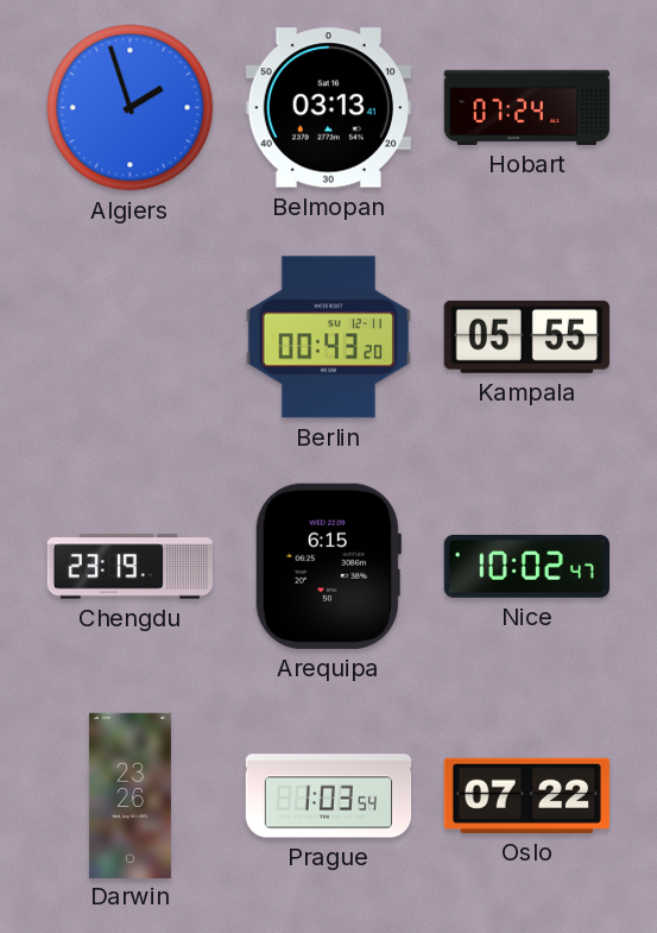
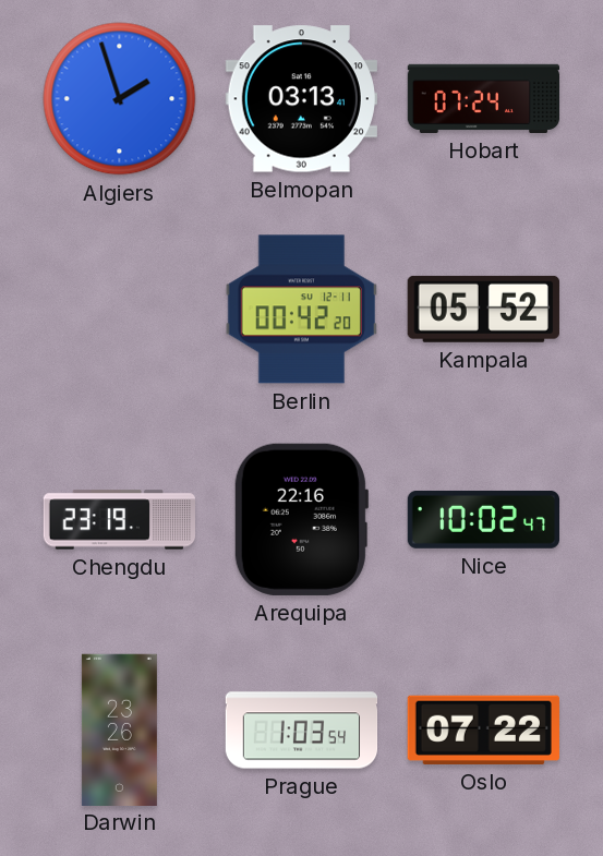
Berlin: 00:43 -> 00:42 (301, 310)
Kampala: 05:55 -> 05:52 (483, 309)
Arequipa: 6:15 -> 22:16 (301, 519)
